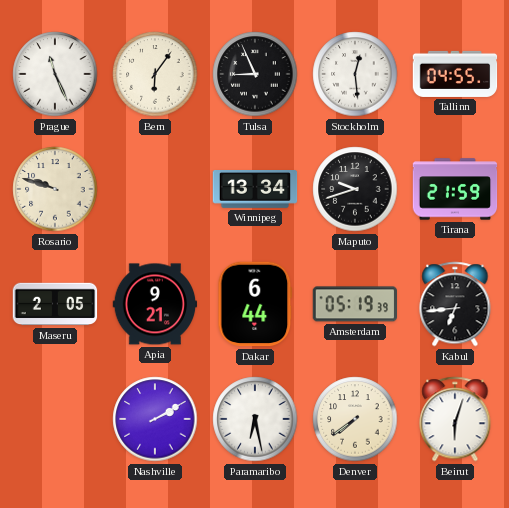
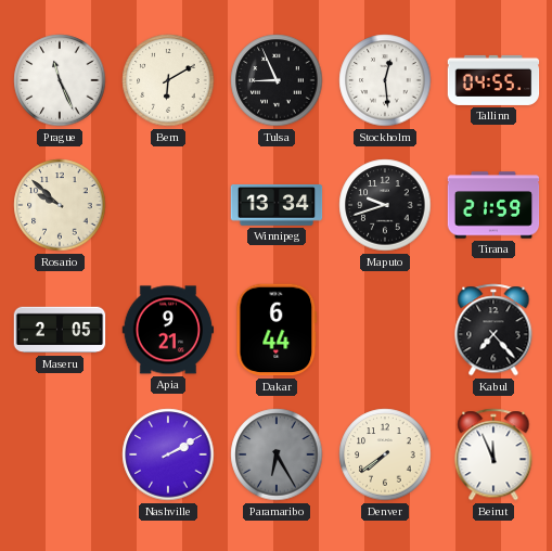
Bern: 6:06 -> 6:10 (168, 80)
Rosario: 9:48 -> 9:52 (60, 205)
Amsterdam: 05:19 -> none (354, 304)
Kabul: 6:44 -> 7:23 (493, 330)
Paramaribo: 6:28 -> 6:25 (277, 454)
Paramaribo dial: white -> grey (277, 454)
Beirut: 6:03 -> 11:56 (493, 454)
